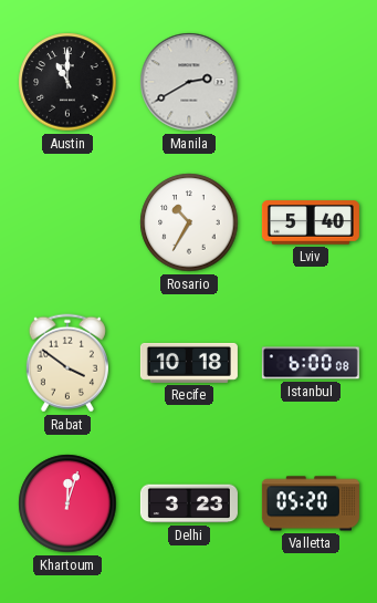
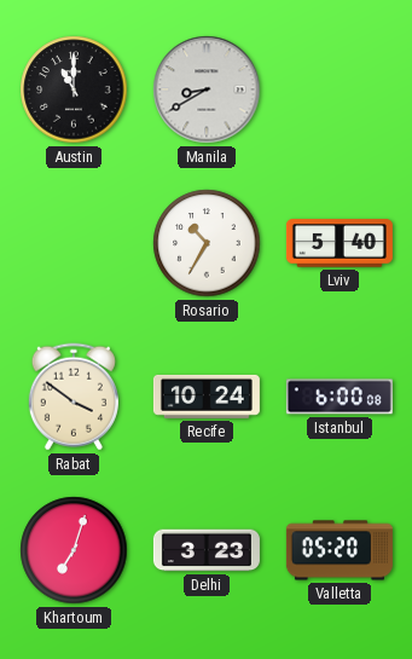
Manila: 2:40 -> 8:40 (207, 89)
Recife: 10:18 -> 10:24 (207, 397)
Khartoum: 12:03 -> 7:03 (74, 550)
